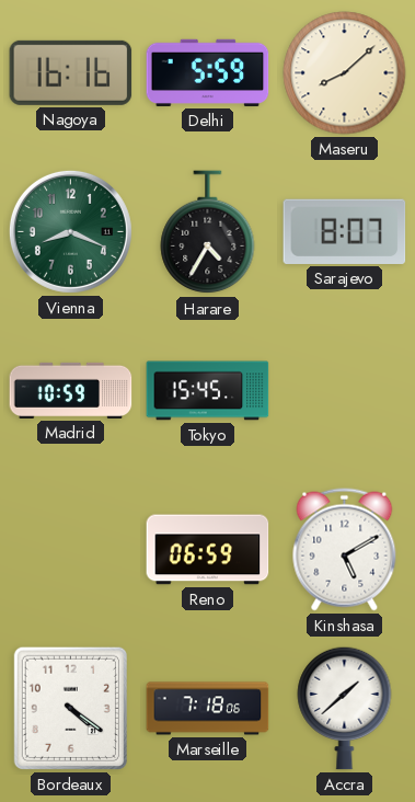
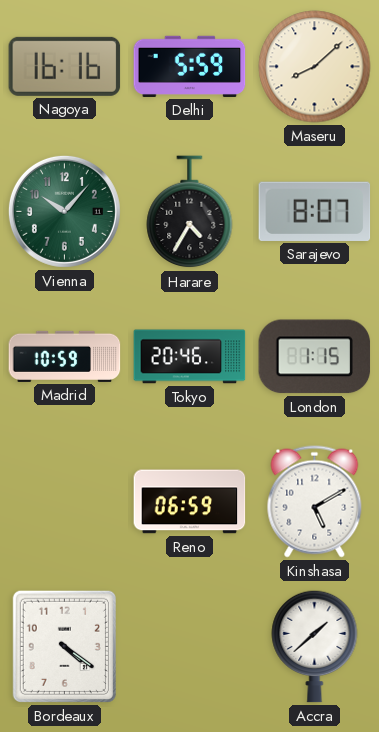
Vienna: 8:19 -> 10:07 (64, 211)
Tokyo: 15:45 -> 20:46 (190, 357)
London: none -> 1:15 (315, 357)
Marseille: 7:18 -> none (208, 709)
